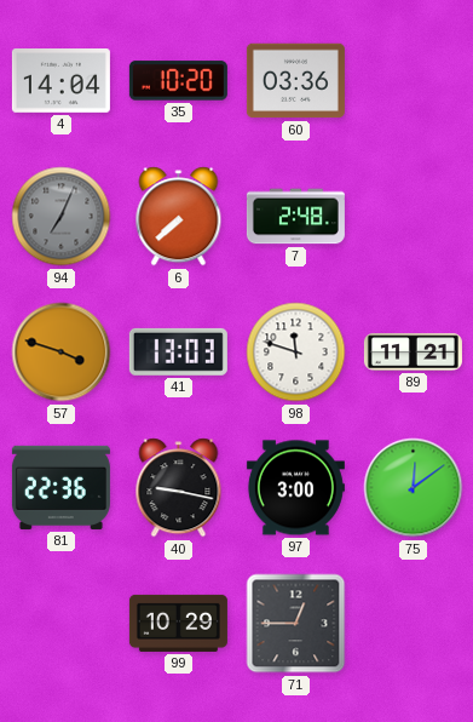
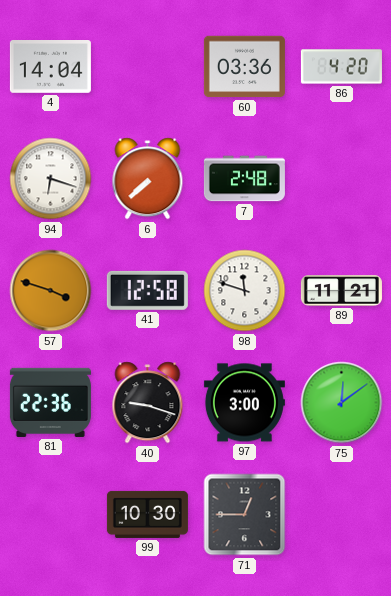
35: 10:20 -> none (178, 81)
86: none -> 4:20 (341, 67)
94: 7:04 -> 6:18 (51, 179)
94 dial: grey -> white (51, 179)
41: 13:03 -> 12:58 (147, 290)
40: 9:17 -> 9:18 (148, 403)
99: 10:29 -> 10:30 (147, 514)
